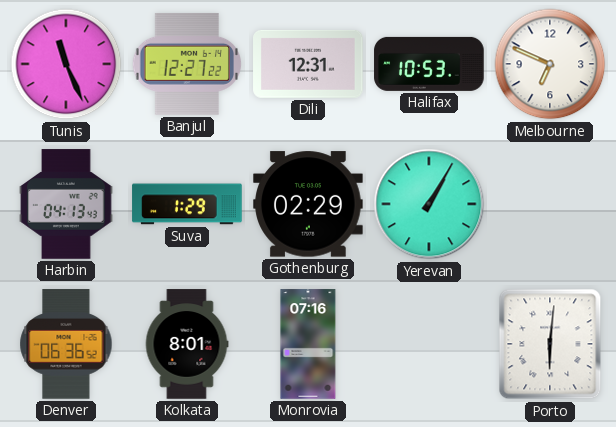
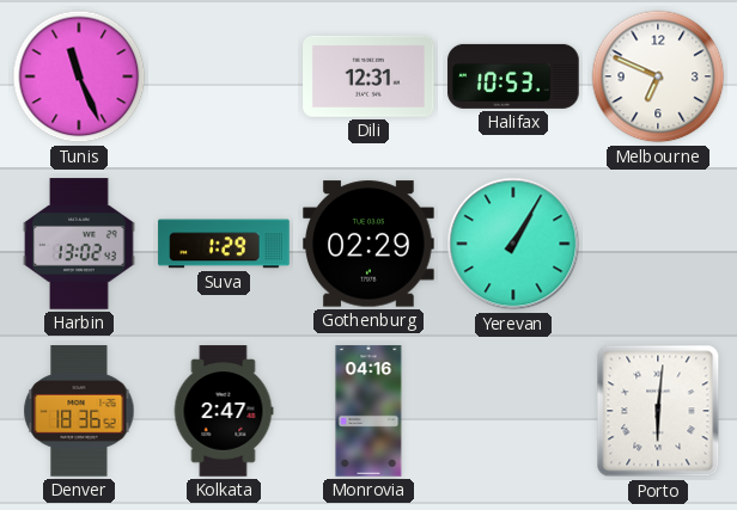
Banjul: 12:27 -> none (186, 64)
Harbin: 04:13 -> 13:02 (79, 244)
Denver: 06:36 -> 18:36 (79, 411)
Kolkata: 8:01 -> 2:47 (224, 411)
Monrovia: 07:16 -> 04:16 (368, 411)
